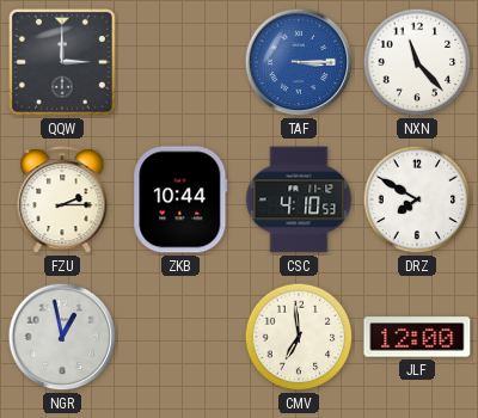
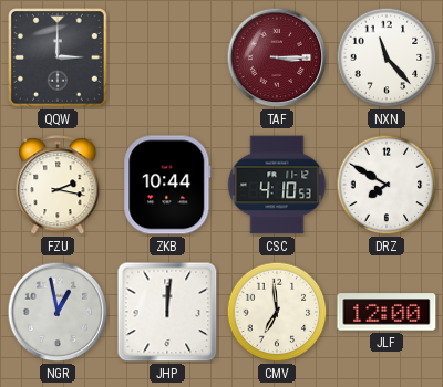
TAF dial: blue -> burgundy (277, 57)
FZU: 2:15 -> 2:17 (58, 186)
JHP: none -> 12:01 (167, 312)
